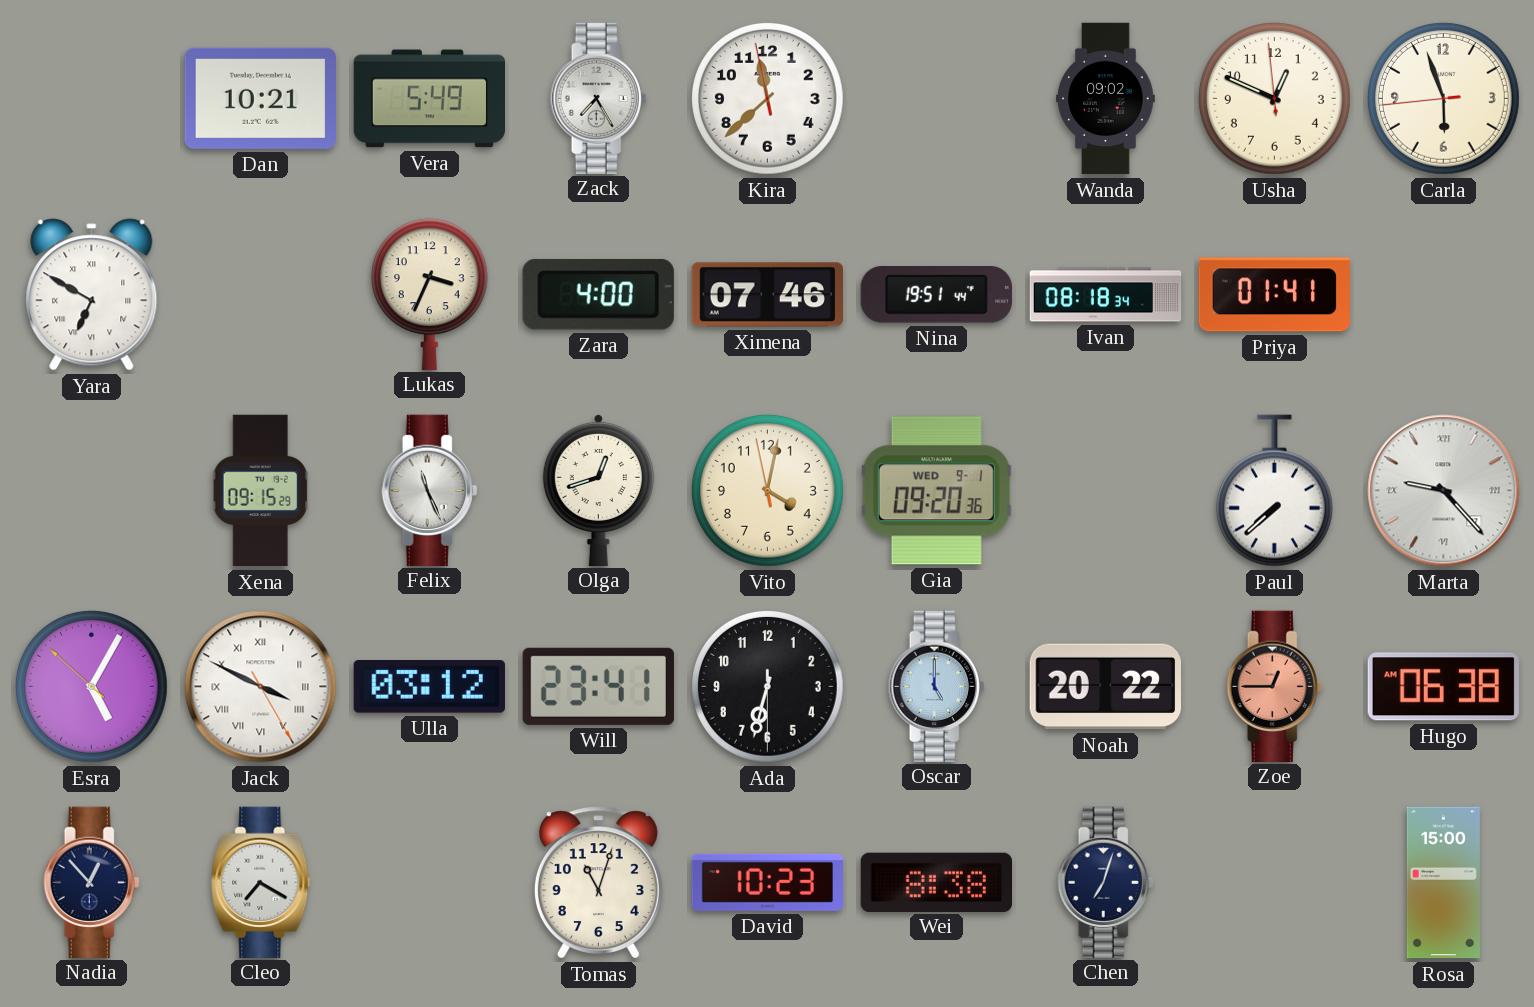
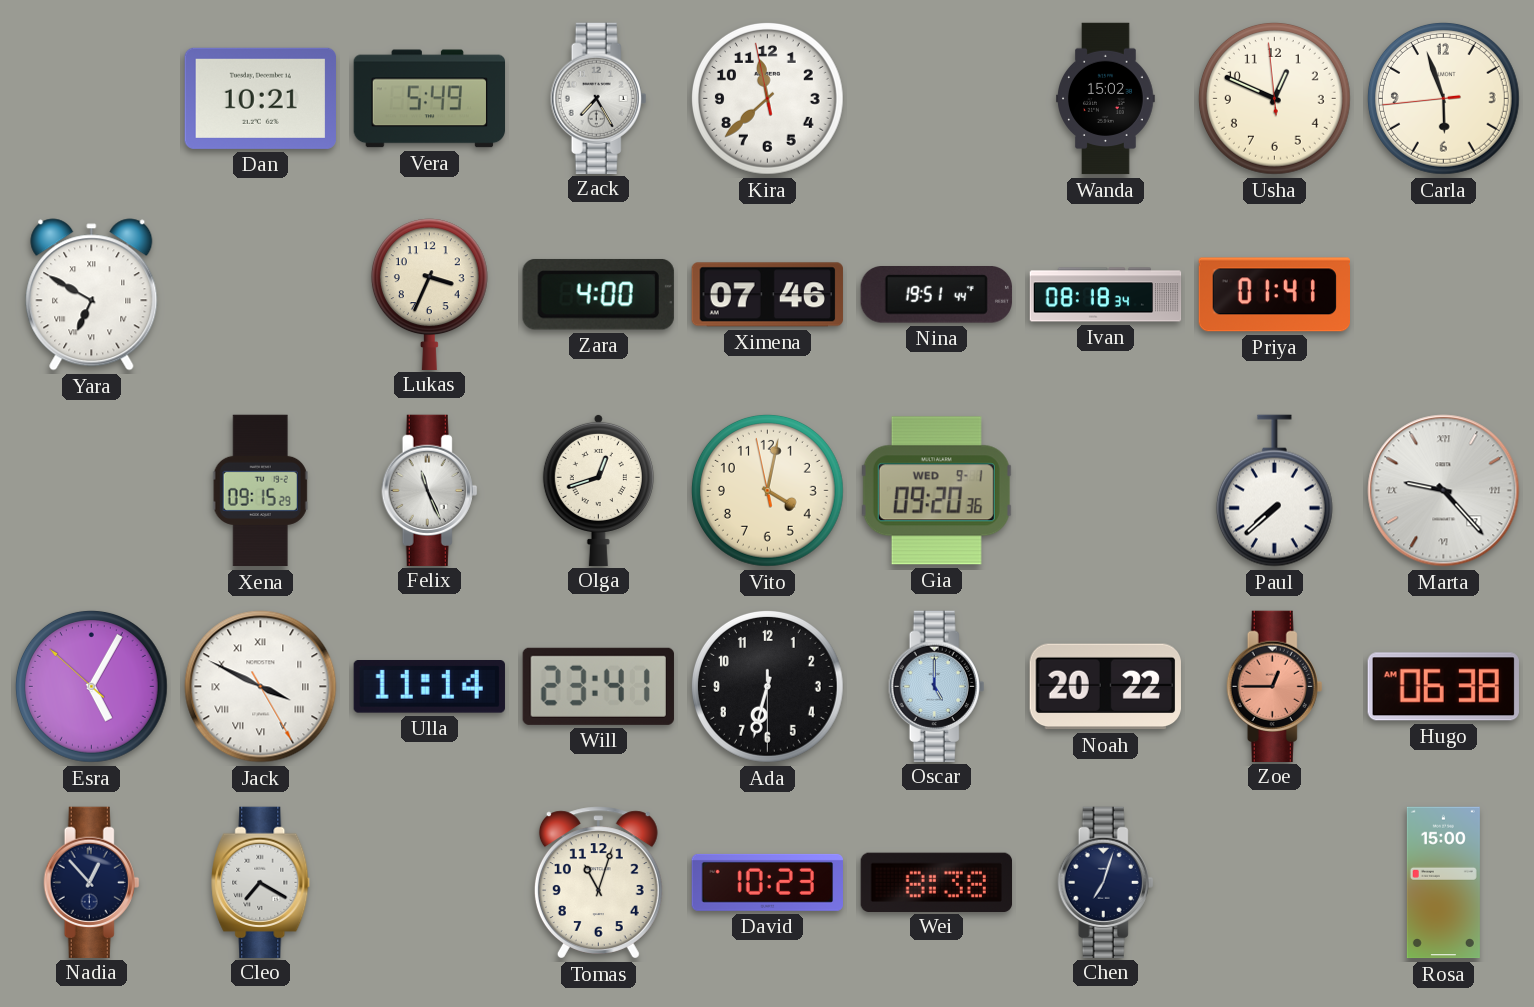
Wanda: 09:02 -> 15:02 (1106, 99)
Ulla: 03:12 -> 11:14 (429, 687)
